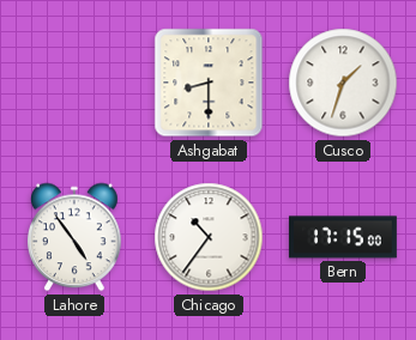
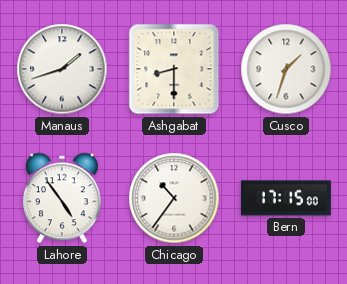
Manaus: none -> 1:42 (62, 69)
